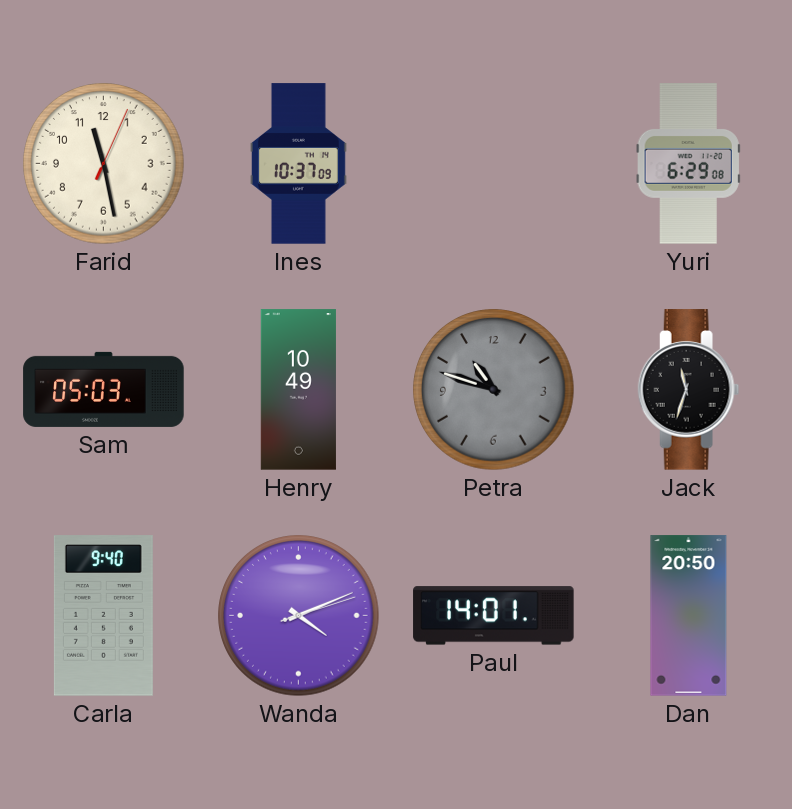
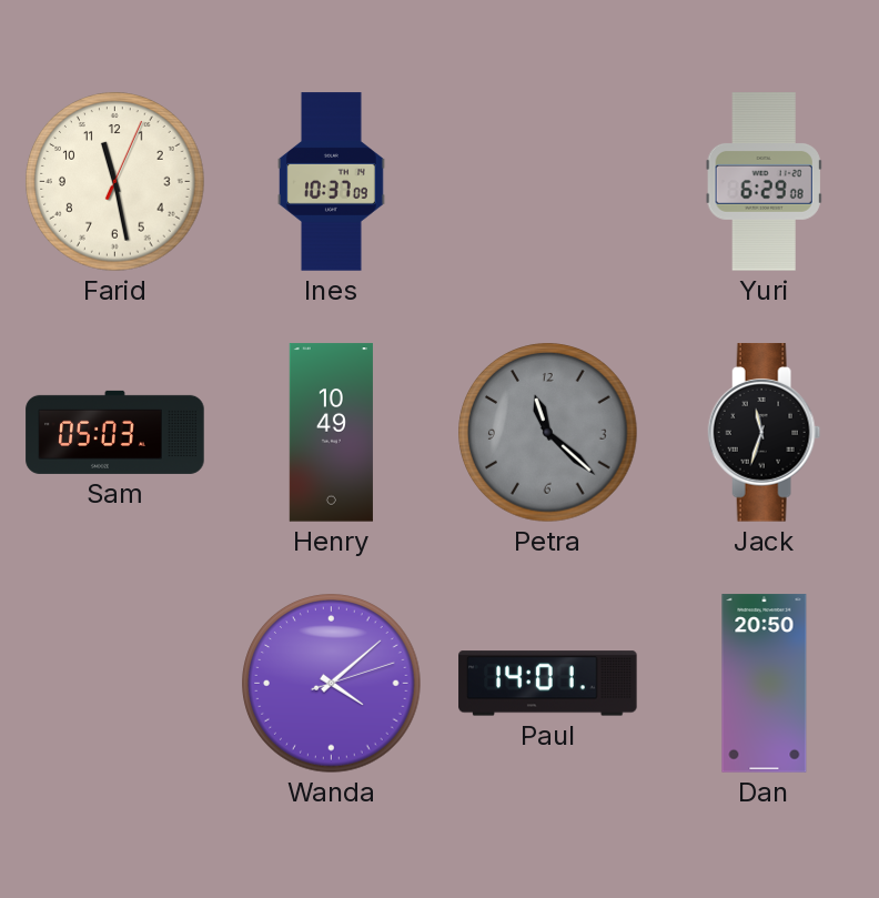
Petra: 10:48 -> 11:22 (548, 433)
Carla: 9:40 -> none (103, 616)
Wanda: 4:11 -> 4:08 (332, 684)
